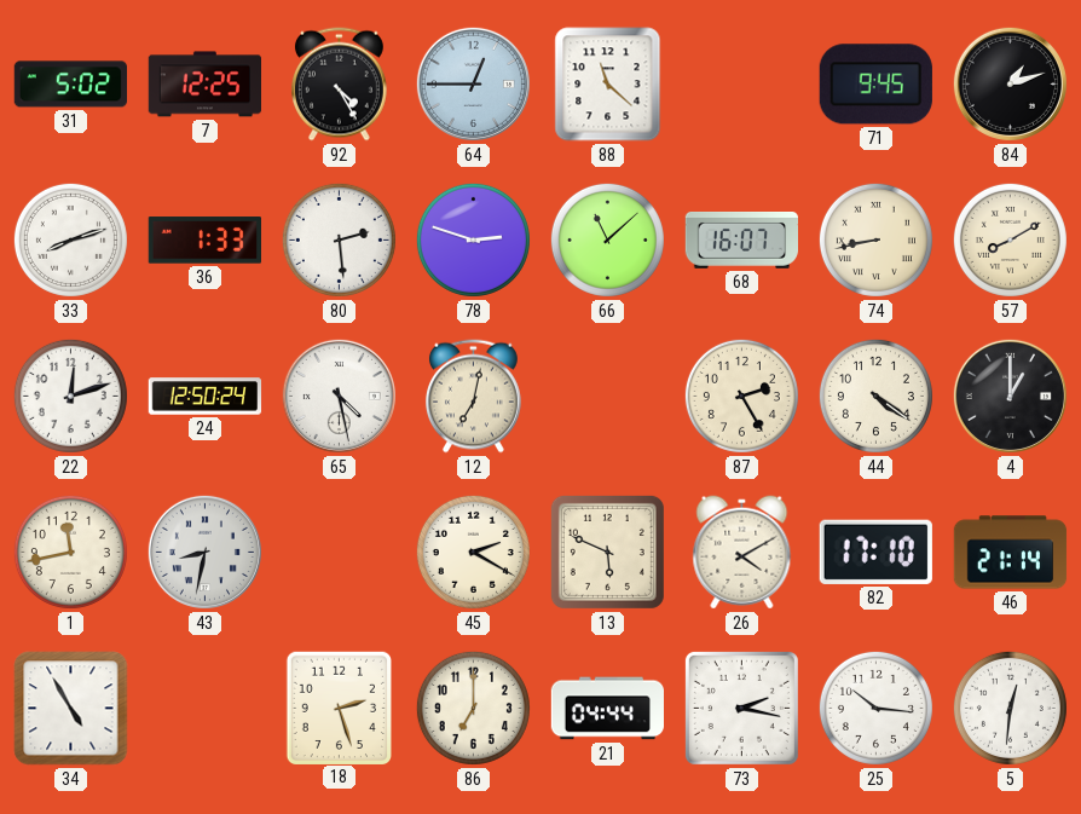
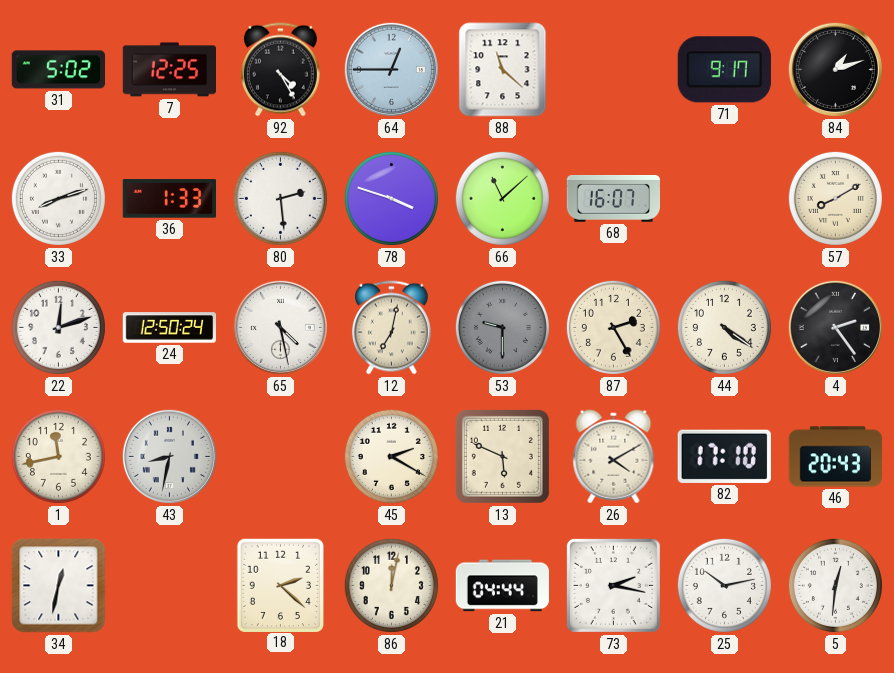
71: 9:45 -> 9:17 (724, 70)
78: 2:48 -> 3:48 (391, 198)
74: 8:43 -> none (875, 239)
53: none -> 9:30 (502, 327)
4: 1:00 -> 2:24 (835, 327)
46: 21:14 -> 20:43 (836, 457)
34: 4:55 -> 12:32 (59, 586)
18: 2:27 -> 2:22 (280, 585)
86: 7:00 -> 12:02 (391, 585)
25: 10:16 -> 10:13 (724, 585)
